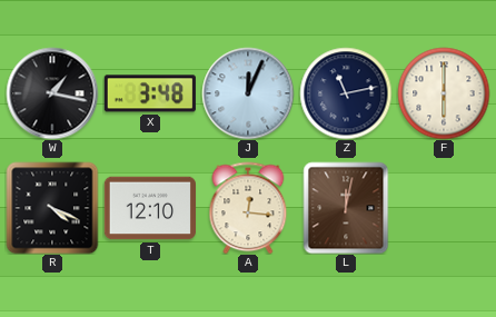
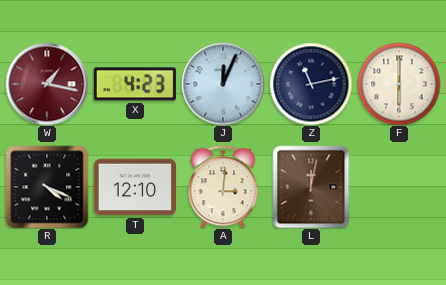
W dial: black -> burgundy (47, 84)
X: 3:48 -> 4:23 (135, 84)
A: 12:16 -> 3:01 (223, 187)
